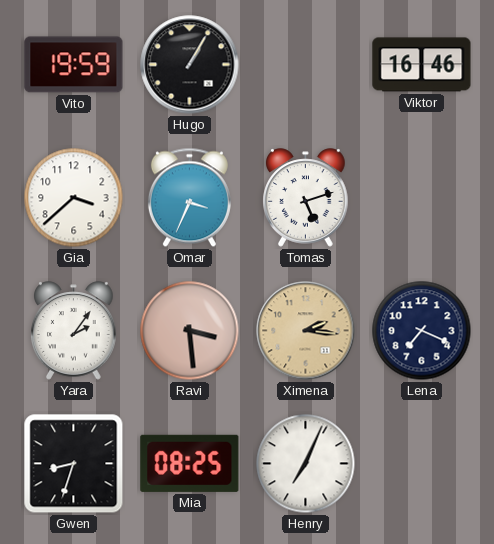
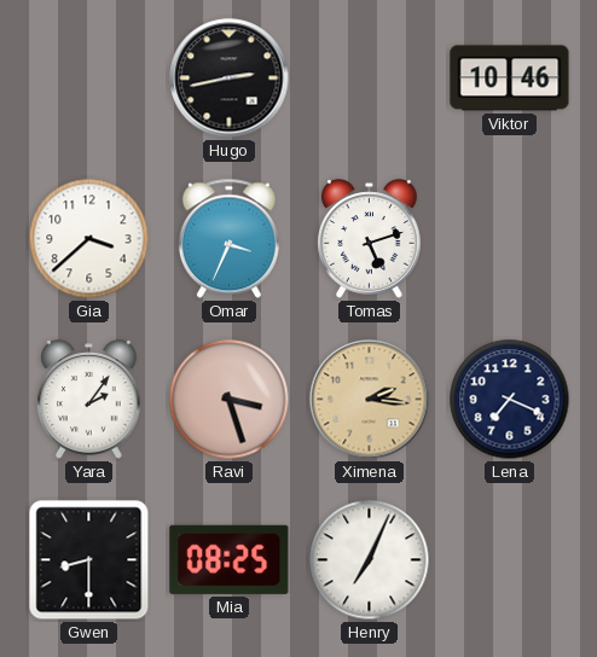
Vito: 19:59 -> none (74, 65)
Hugo: 1:05 -> 2:43 (230, 79)
Viktor: 16:46 -> 10:46 (510, 79)
Ravi: 3:29 -> 3:27 (230, 400)
Gwen: 8:33 -> 8:30 (89, 560)
